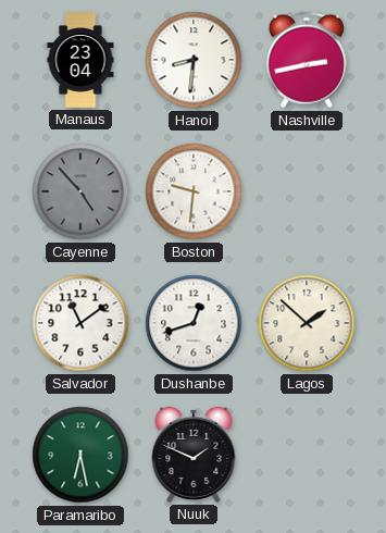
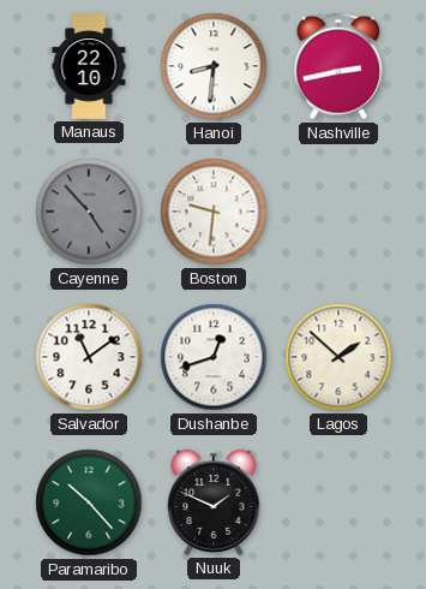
Manaus: 23:04 -> 22:10 (89, 67)
Paramaribo: 6:28 -> 10:23 (89, 502)
